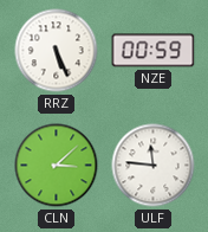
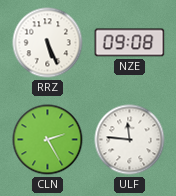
NZE: 00:59 -> 09:08 (130, 43)
CLN: 3:08 -> 2:25 (48, 140)
